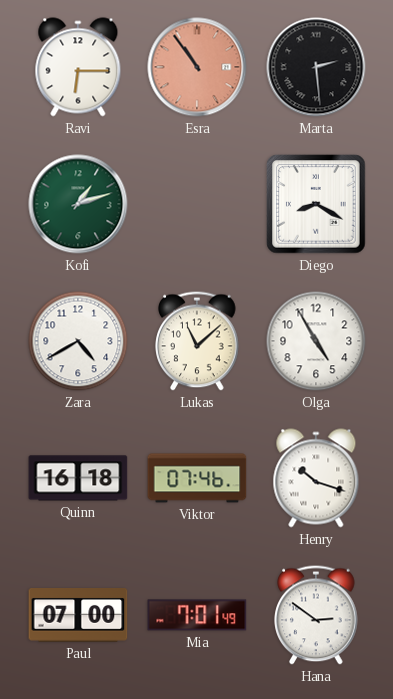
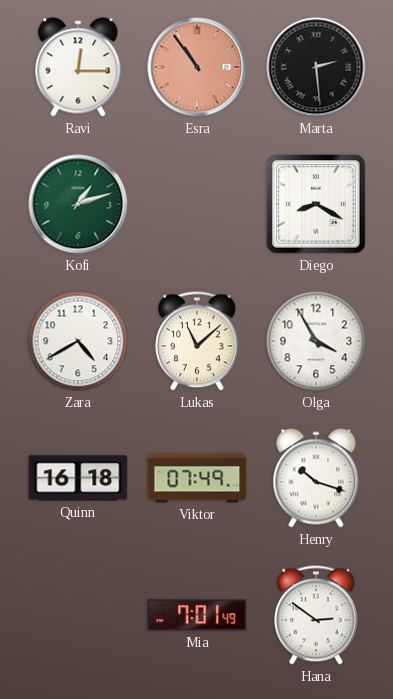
Ravi: 6:15 -> 12:15 (78, 67)
Olga: 4:55 -> 3:55 (316, 341)
Viktor: 07:46 -> 07:49 (197, 478)
Paul: 07:00 -> none (78, 615)
